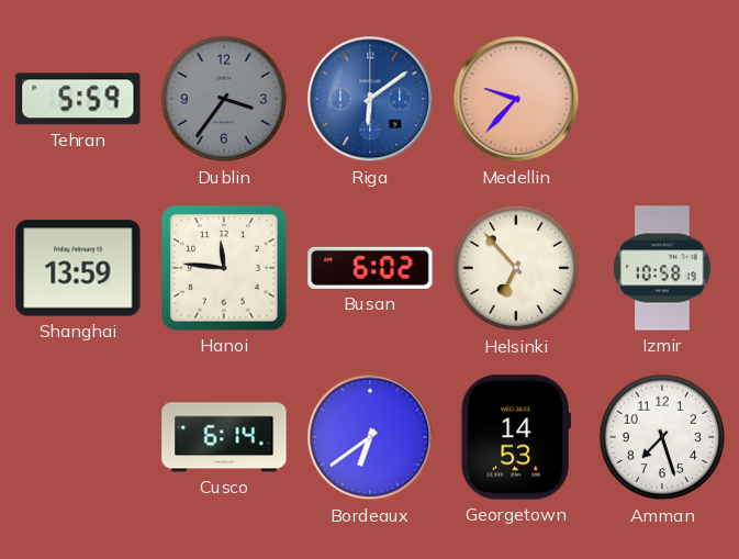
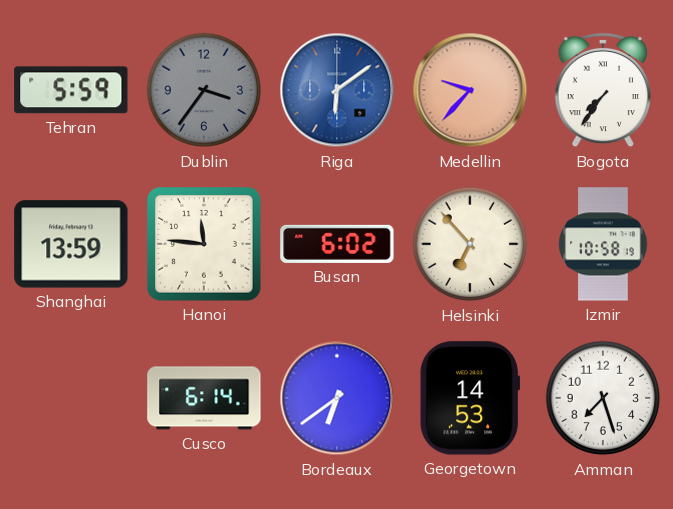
Bogota: none -> 7:36 (603, 90)
